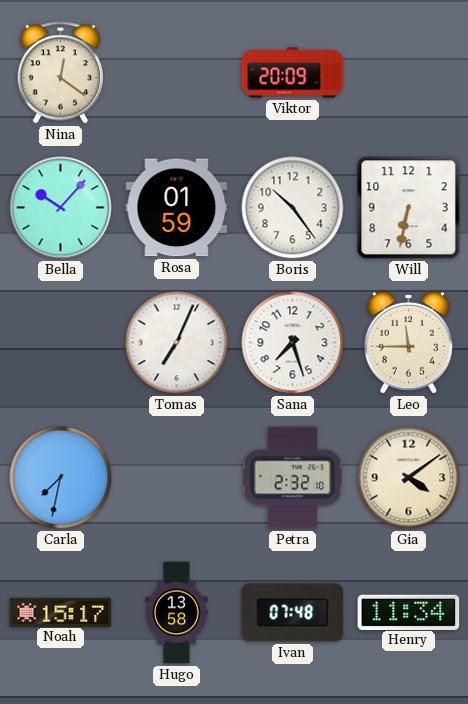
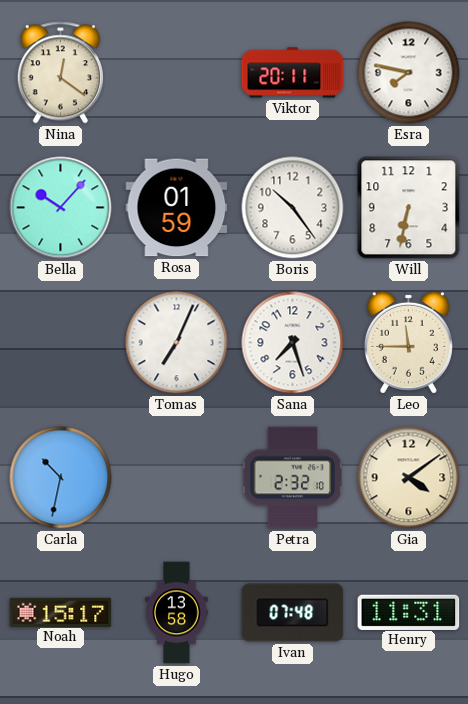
Viktor: 20:09 -> 20:11 (293, 73)
Esra: none -> 7:47 (409, 73)
Carla: 7:32 -> 10:32 (61, 478)
Henry: 11:34 -> 11:31 (409, 612)
